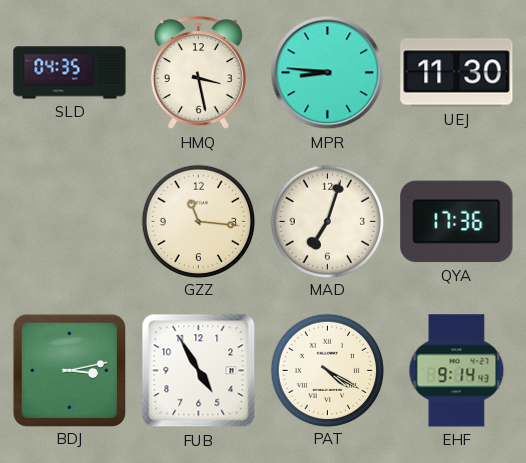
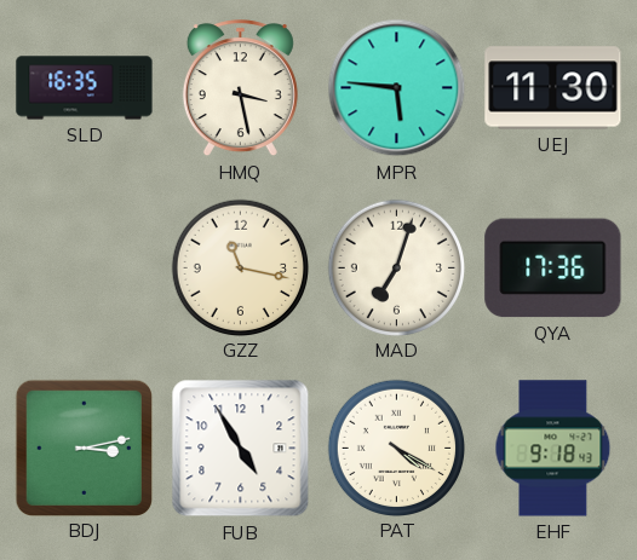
SLD: 04:35 -> 16:35 (85, 88)
MPR: 8:46 -> 5:46 (397, 88)
GZZ: 11:16 -> 11:17 (240, 267)
EHF: 9:14 -> 9:18 (553, 449)
